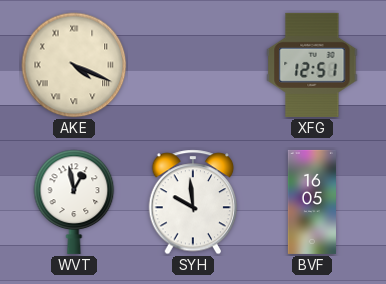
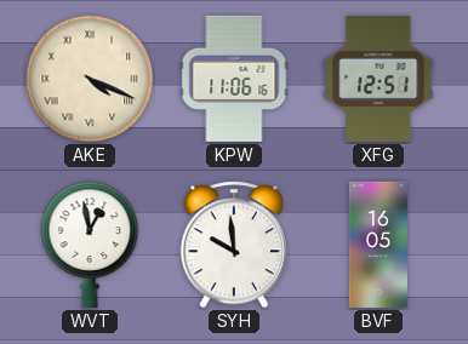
KPW: none -> 11:06 (234, 79)
